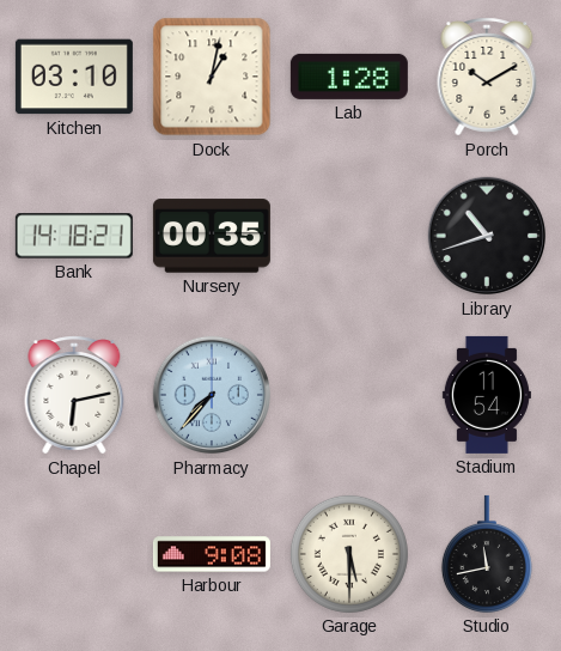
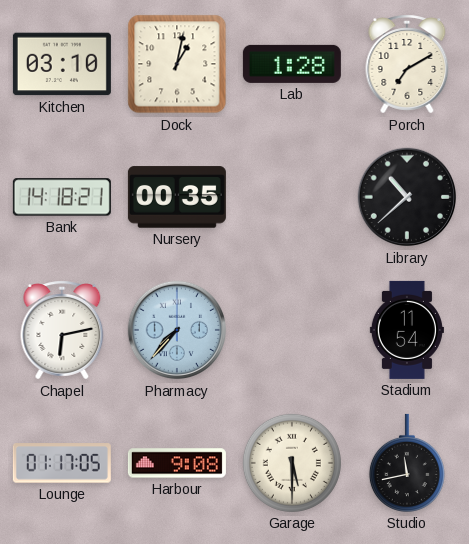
Porch: 10:10 -> 7:10 (407, 64)
Library: 10:42 -> 10:38 (407, 197)
Lounge: none -> 01:17 (62, 463)
